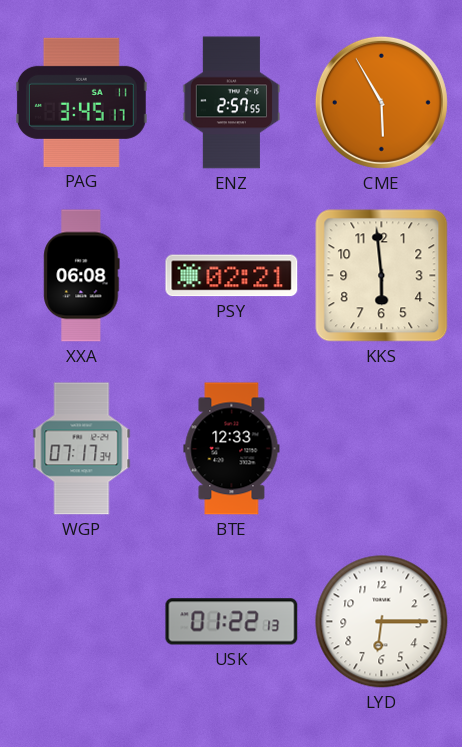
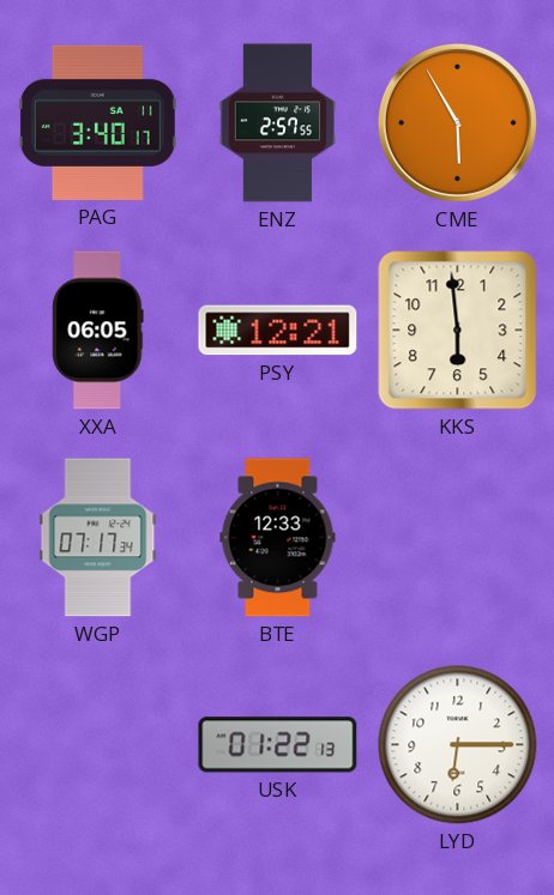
PAG: 3:45 -> 3:40 (97, 122)
XXA: 06:08 -> 06:05 (98, 331)
PSY: 02:21 -> 12:21 (278, 331)
